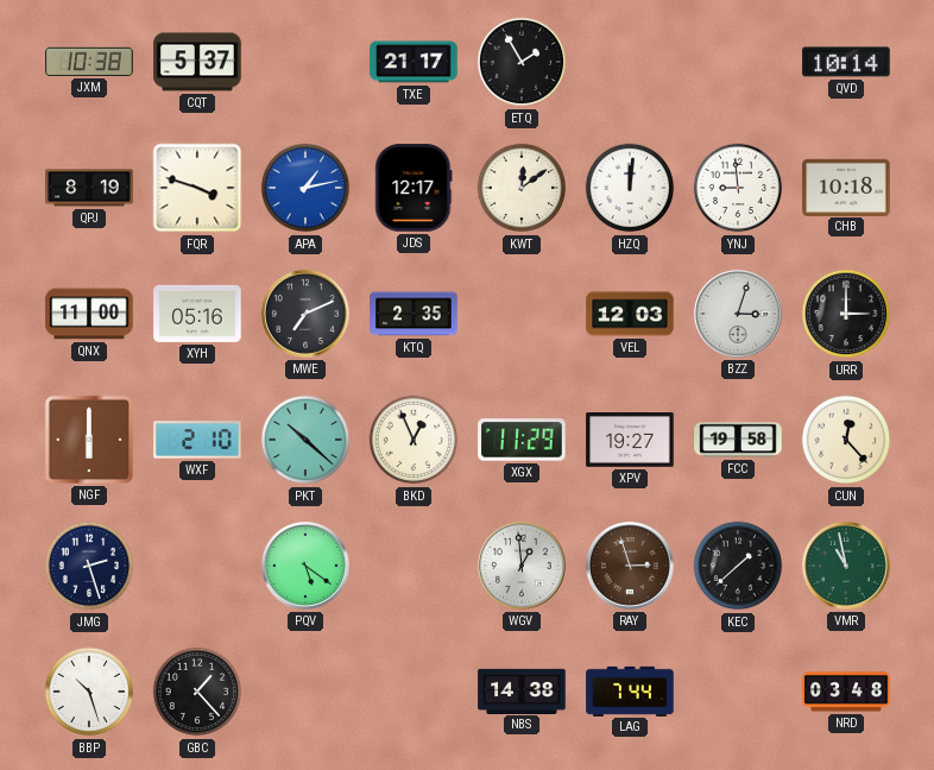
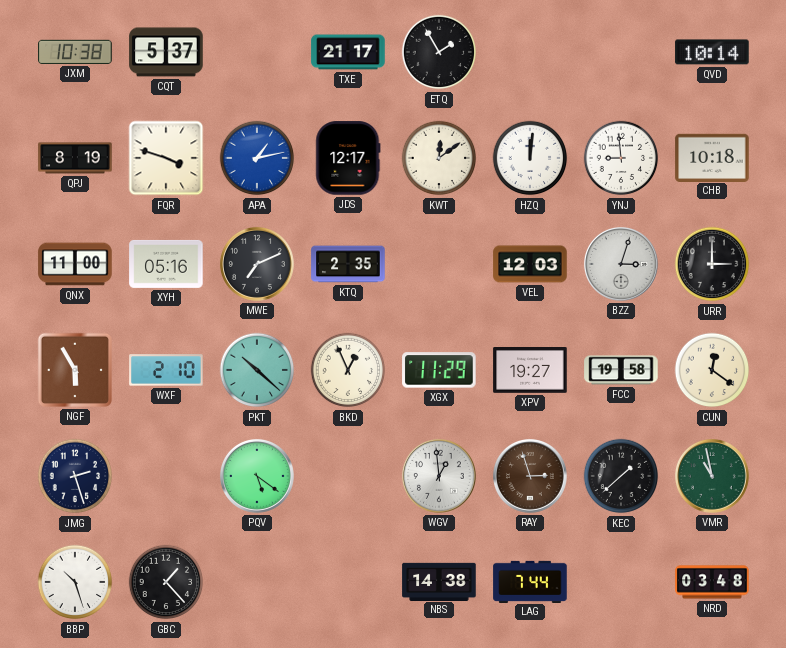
NGF: 6:00 -> 5:55 (75, 370)
CUN: 12:23 -> 12:21 (712, 370)
